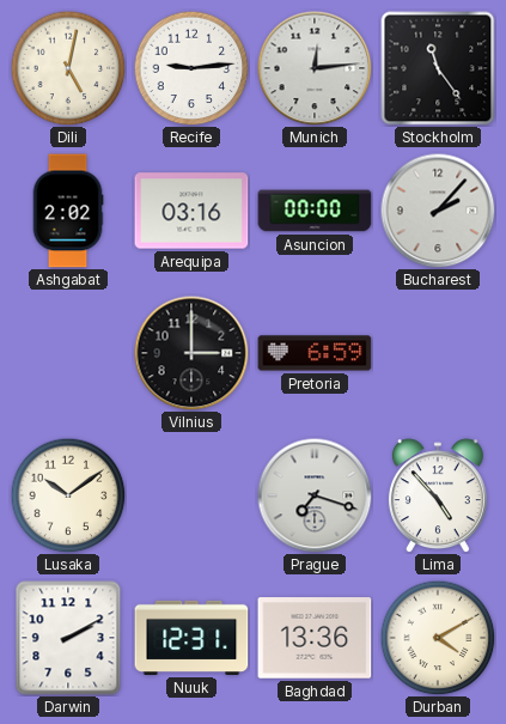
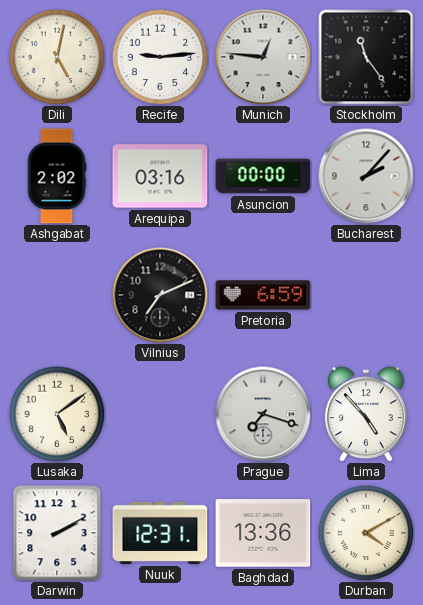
Munich: 12:14 -> 12:46 (263, 57)
Vilnius: 3:00 -> 7:11 (160, 295)
Lusaka: 10:09 -> 5:09 (57, 414)
